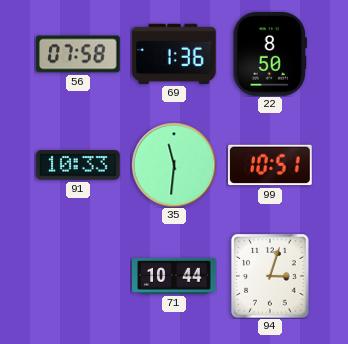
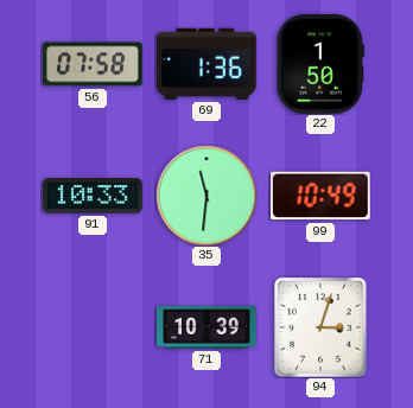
22: 8:50 -> 1:50 (319, 65)
99: 10:51 -> 10:49 (320, 196)
71: 10:44 -> 10:39 (206, 327)
